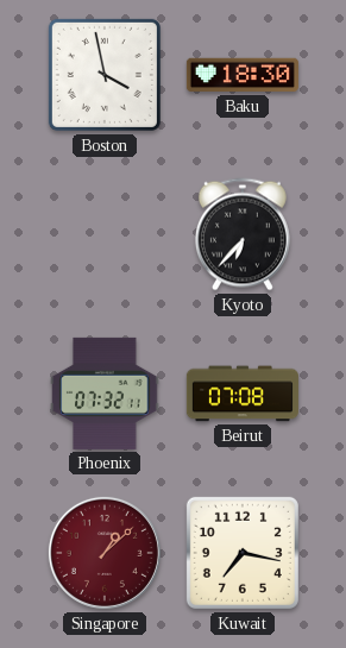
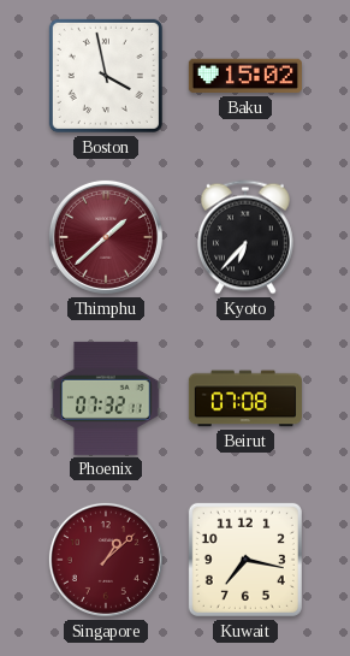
Baku: 18:30 -> 15:02 (245, 76)
Thimphu: none -> 1:38 (106, 237)
